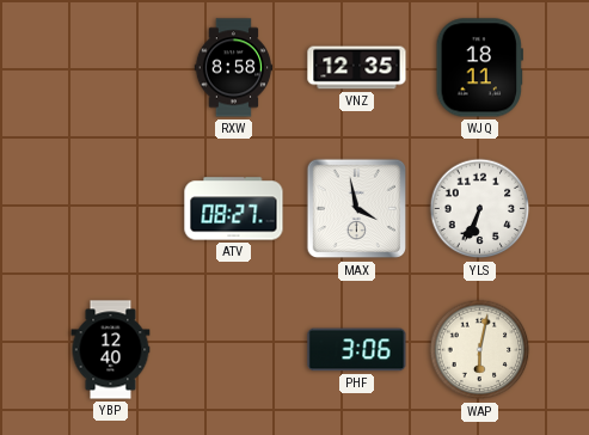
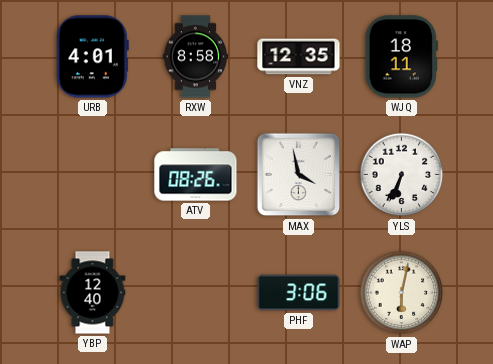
URB: none -> 4:01 (92, 57)
ATV: 08:27 -> 08:26 (196, 175)
